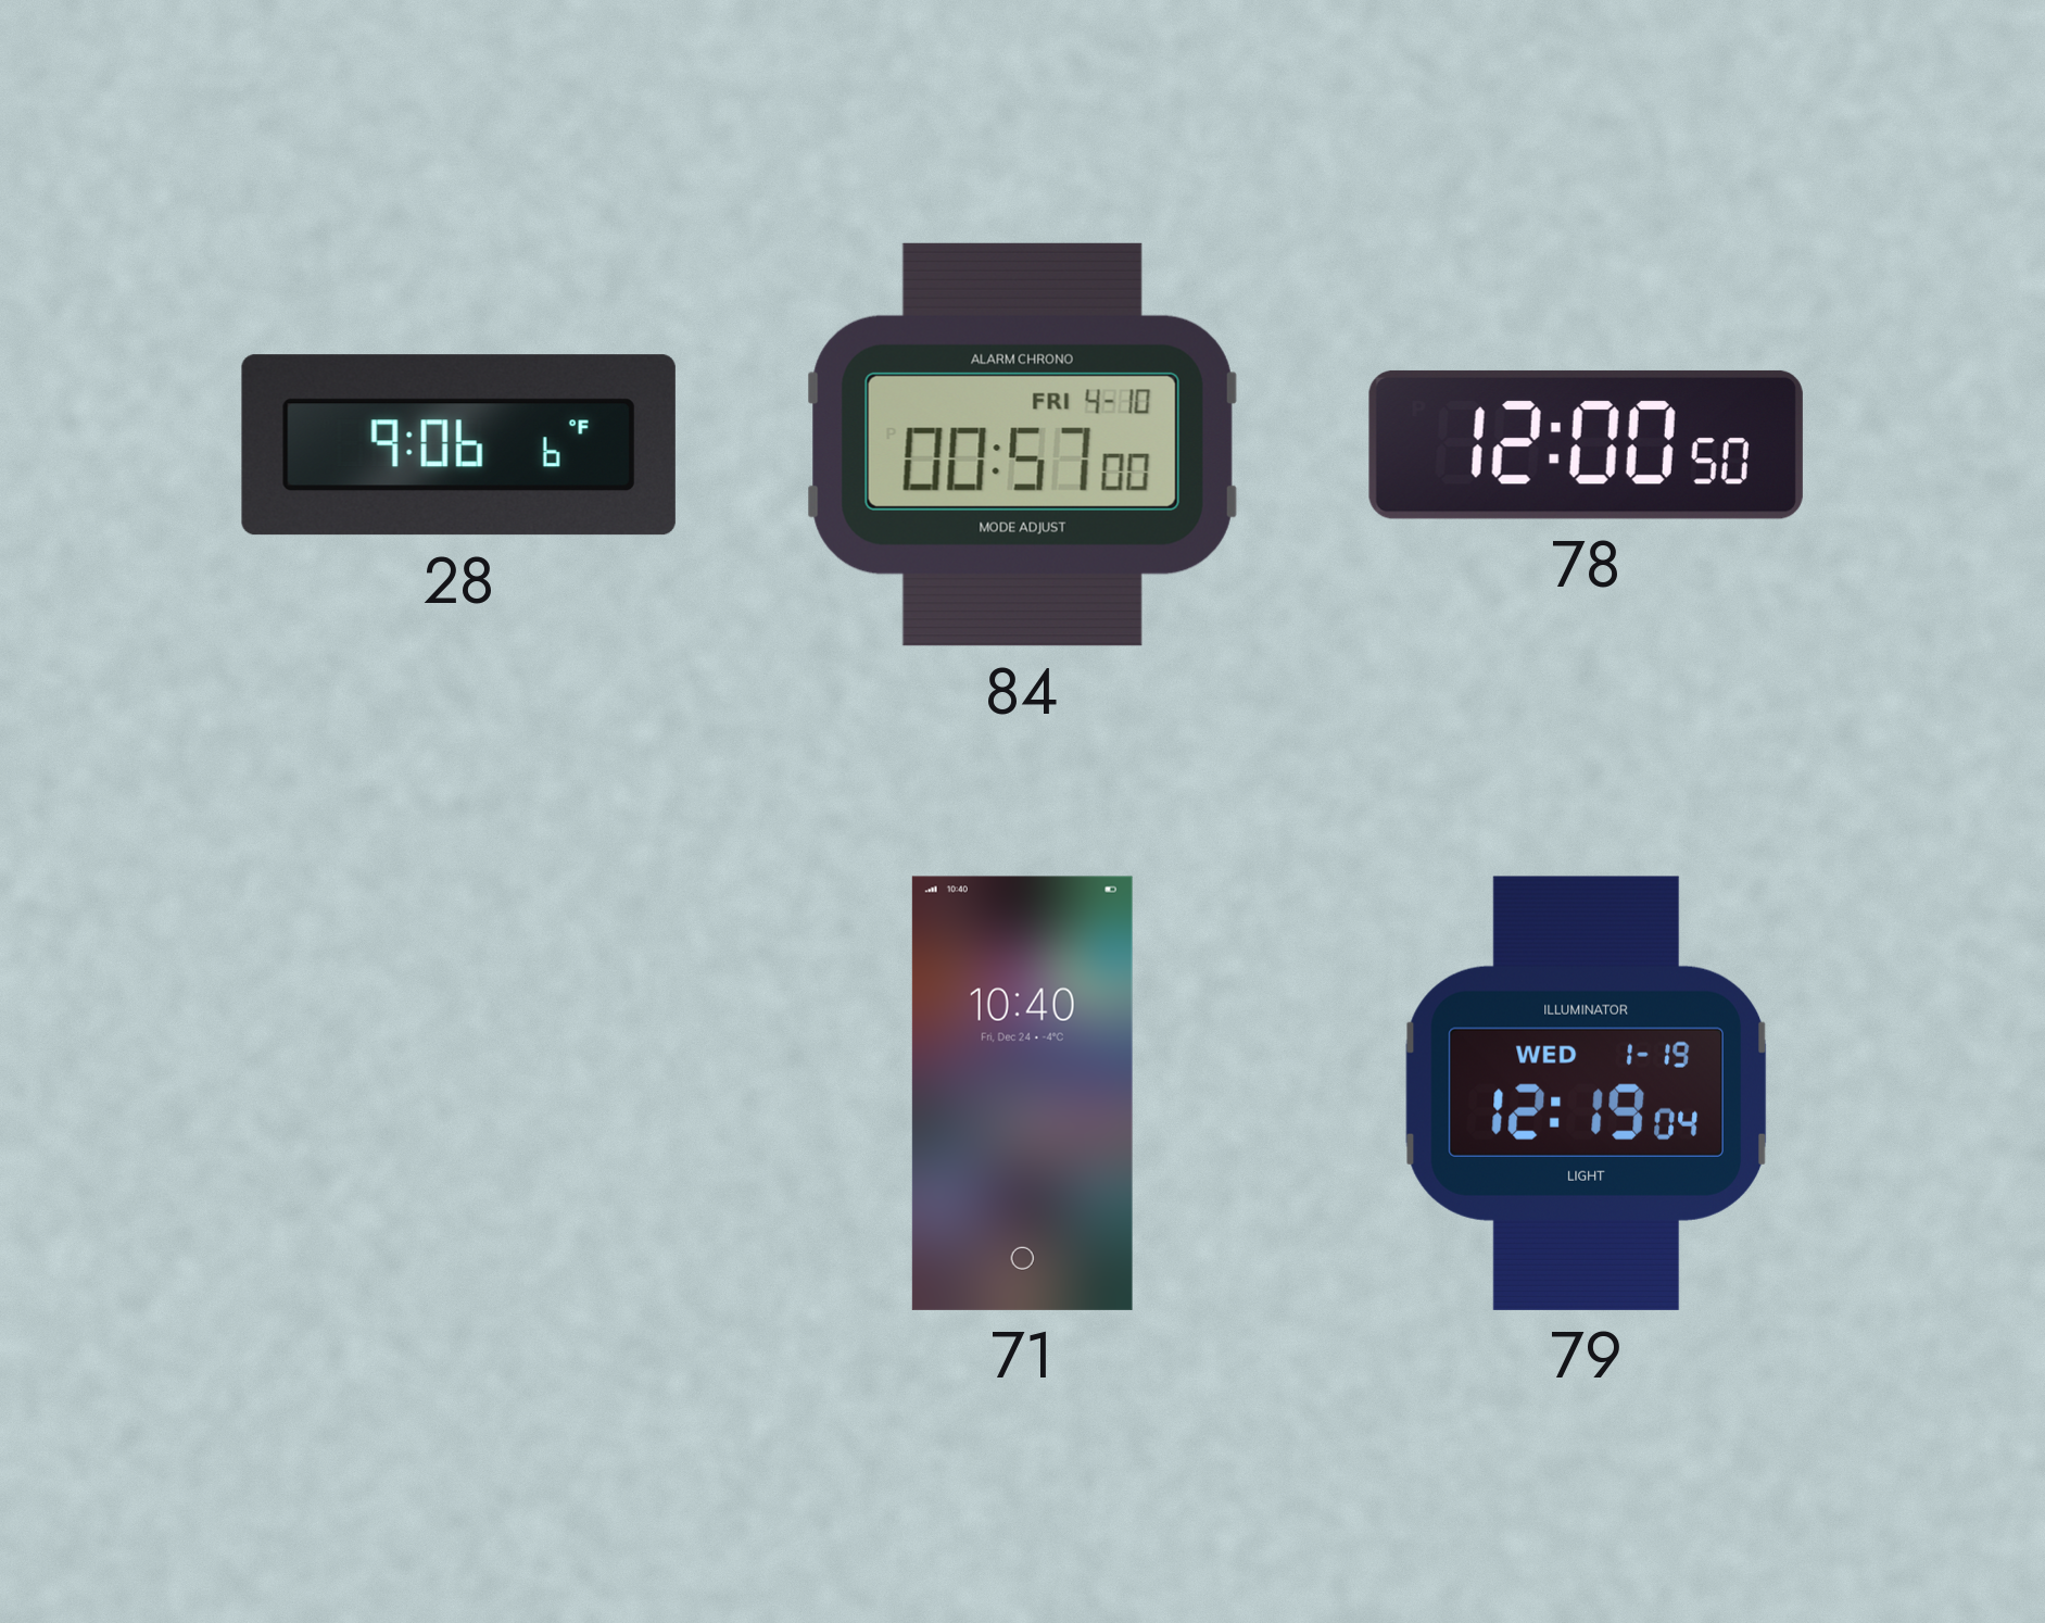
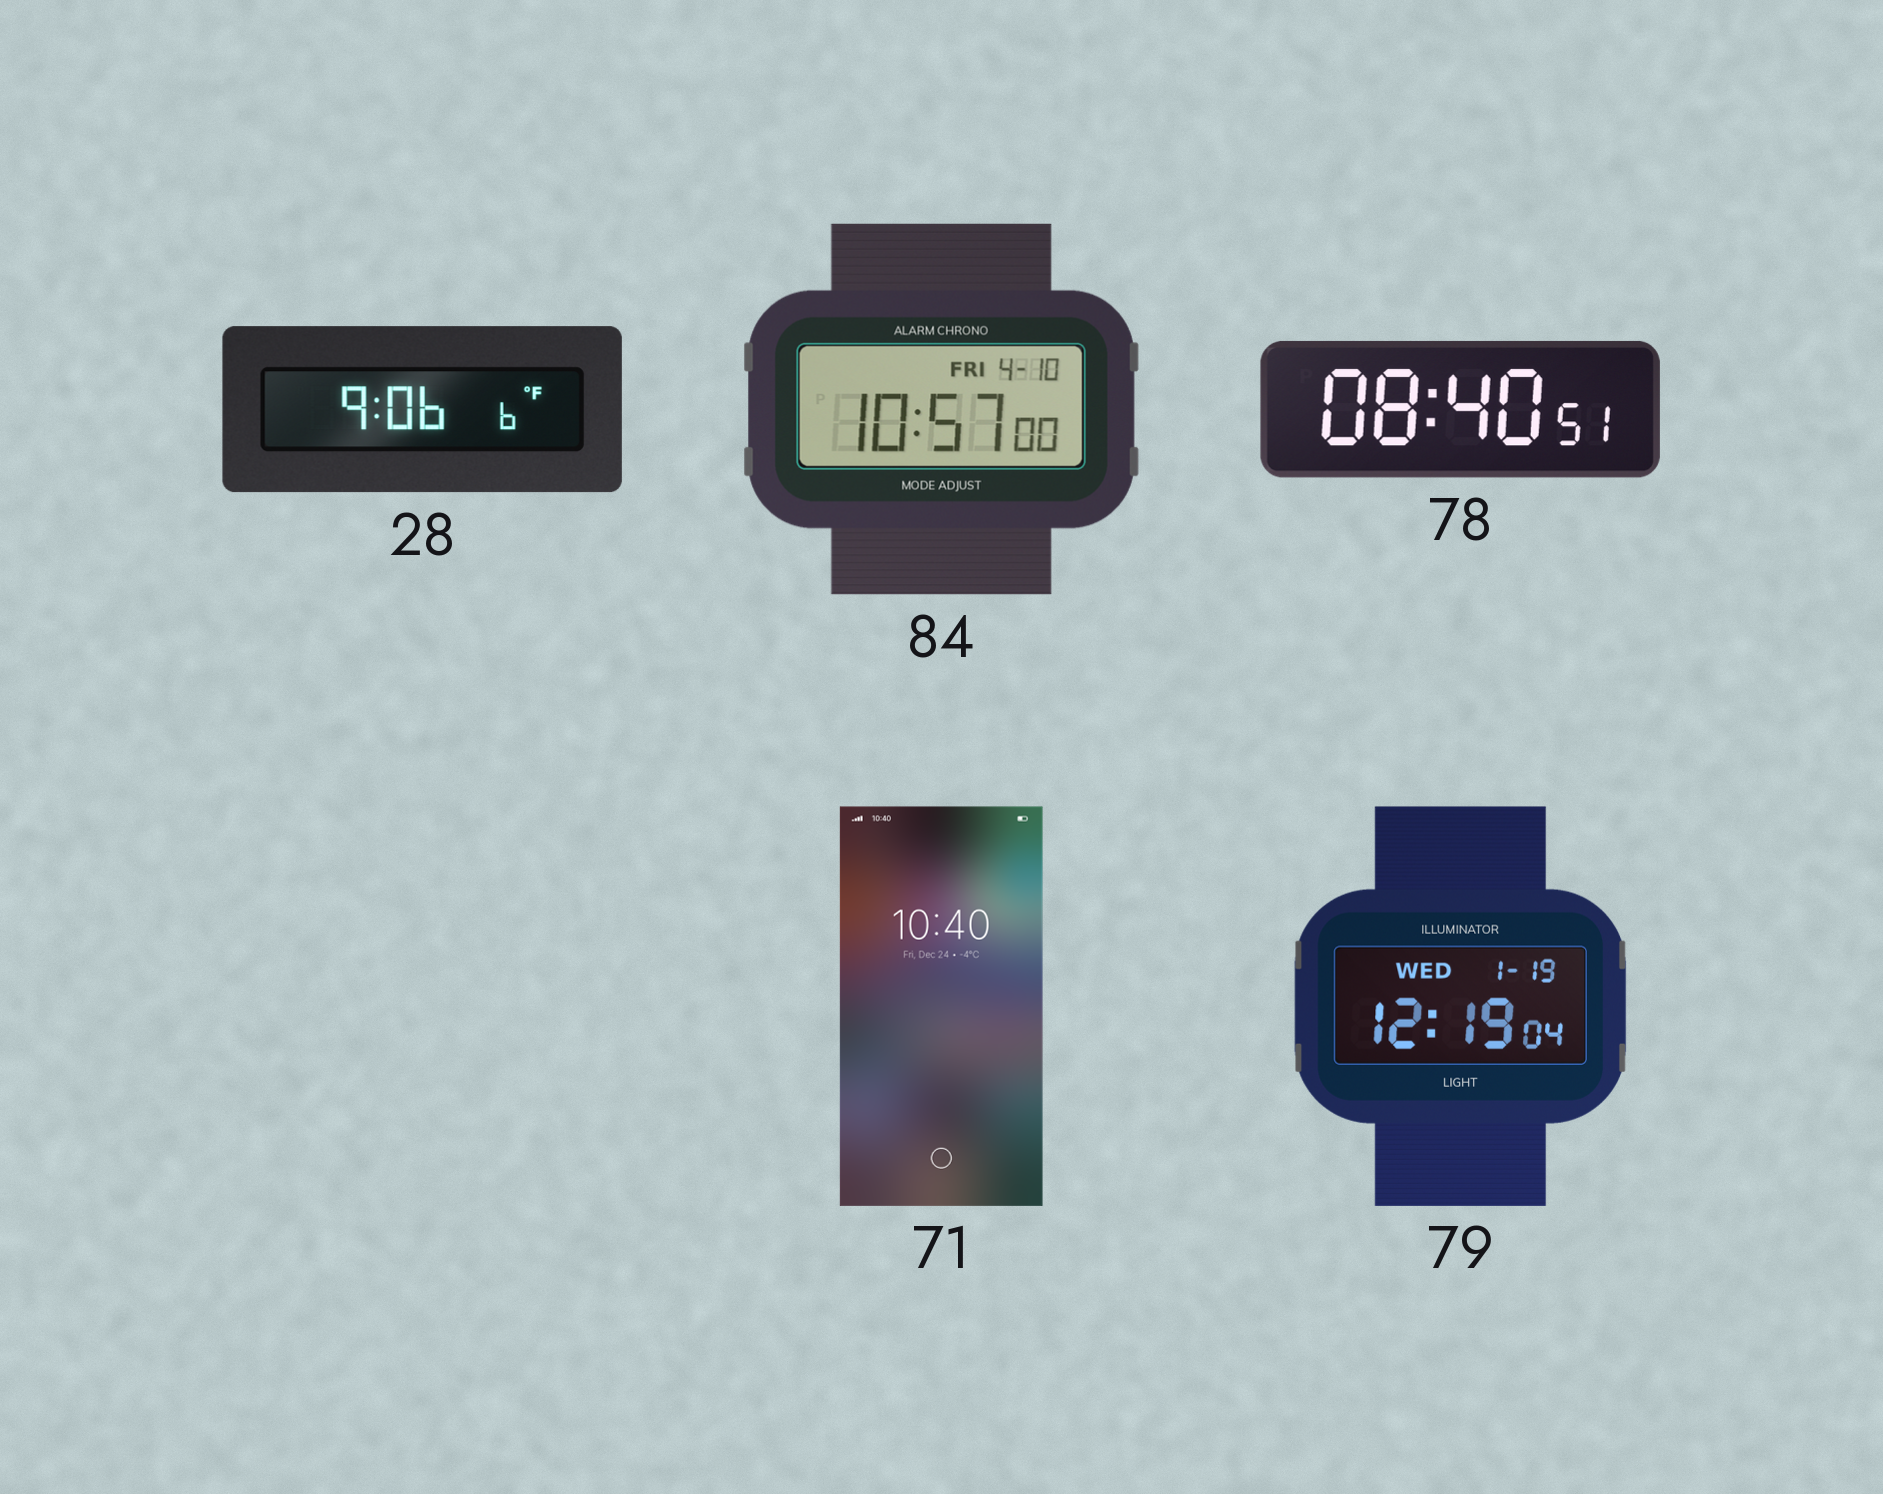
84: 00:57 -> 10:57 (941, 409)
78: 12:00 -> 08:40 (1460, 409)
